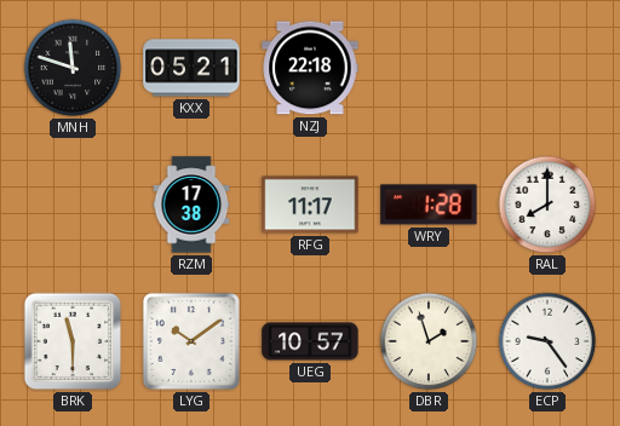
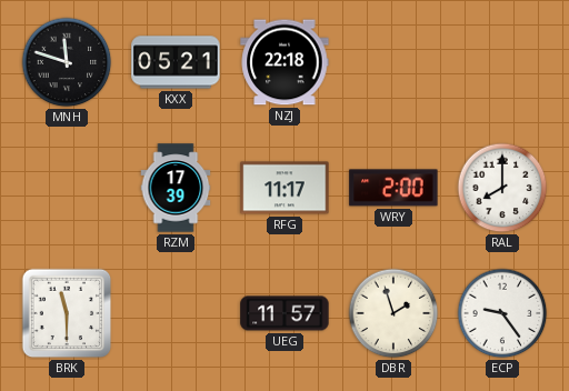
RZM: 17:38 -> 17:39 (176, 188)
WRY: 1:28 -> 2:00 (393, 188)
LYG: 10:09 -> none (191, 341)
UEG: 10:57 -> 11:57 (284, 313)
